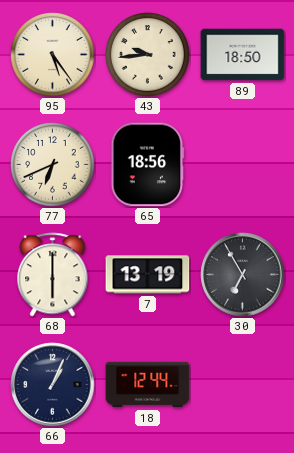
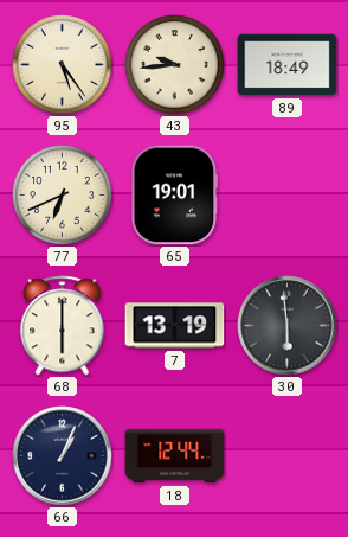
89: 18:50 -> 18:49 (288, 65)
65: 18:56 -> 19:01 (175, 196)
30: 6:55 -> 5:59 (288, 326)
